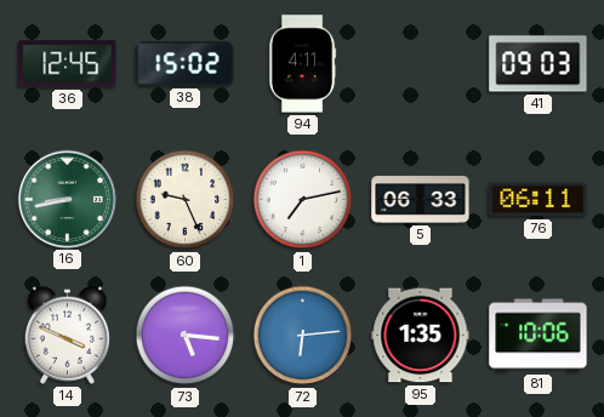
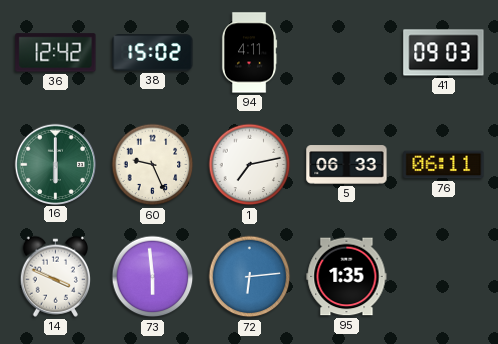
36: 12:45 -> 12:42 (56, 53)
16: 8:43 -> 6:00 (55, 164)
73: 5:16 -> 5:59 (153, 277)
81: 10:06 -> none (539, 336)
